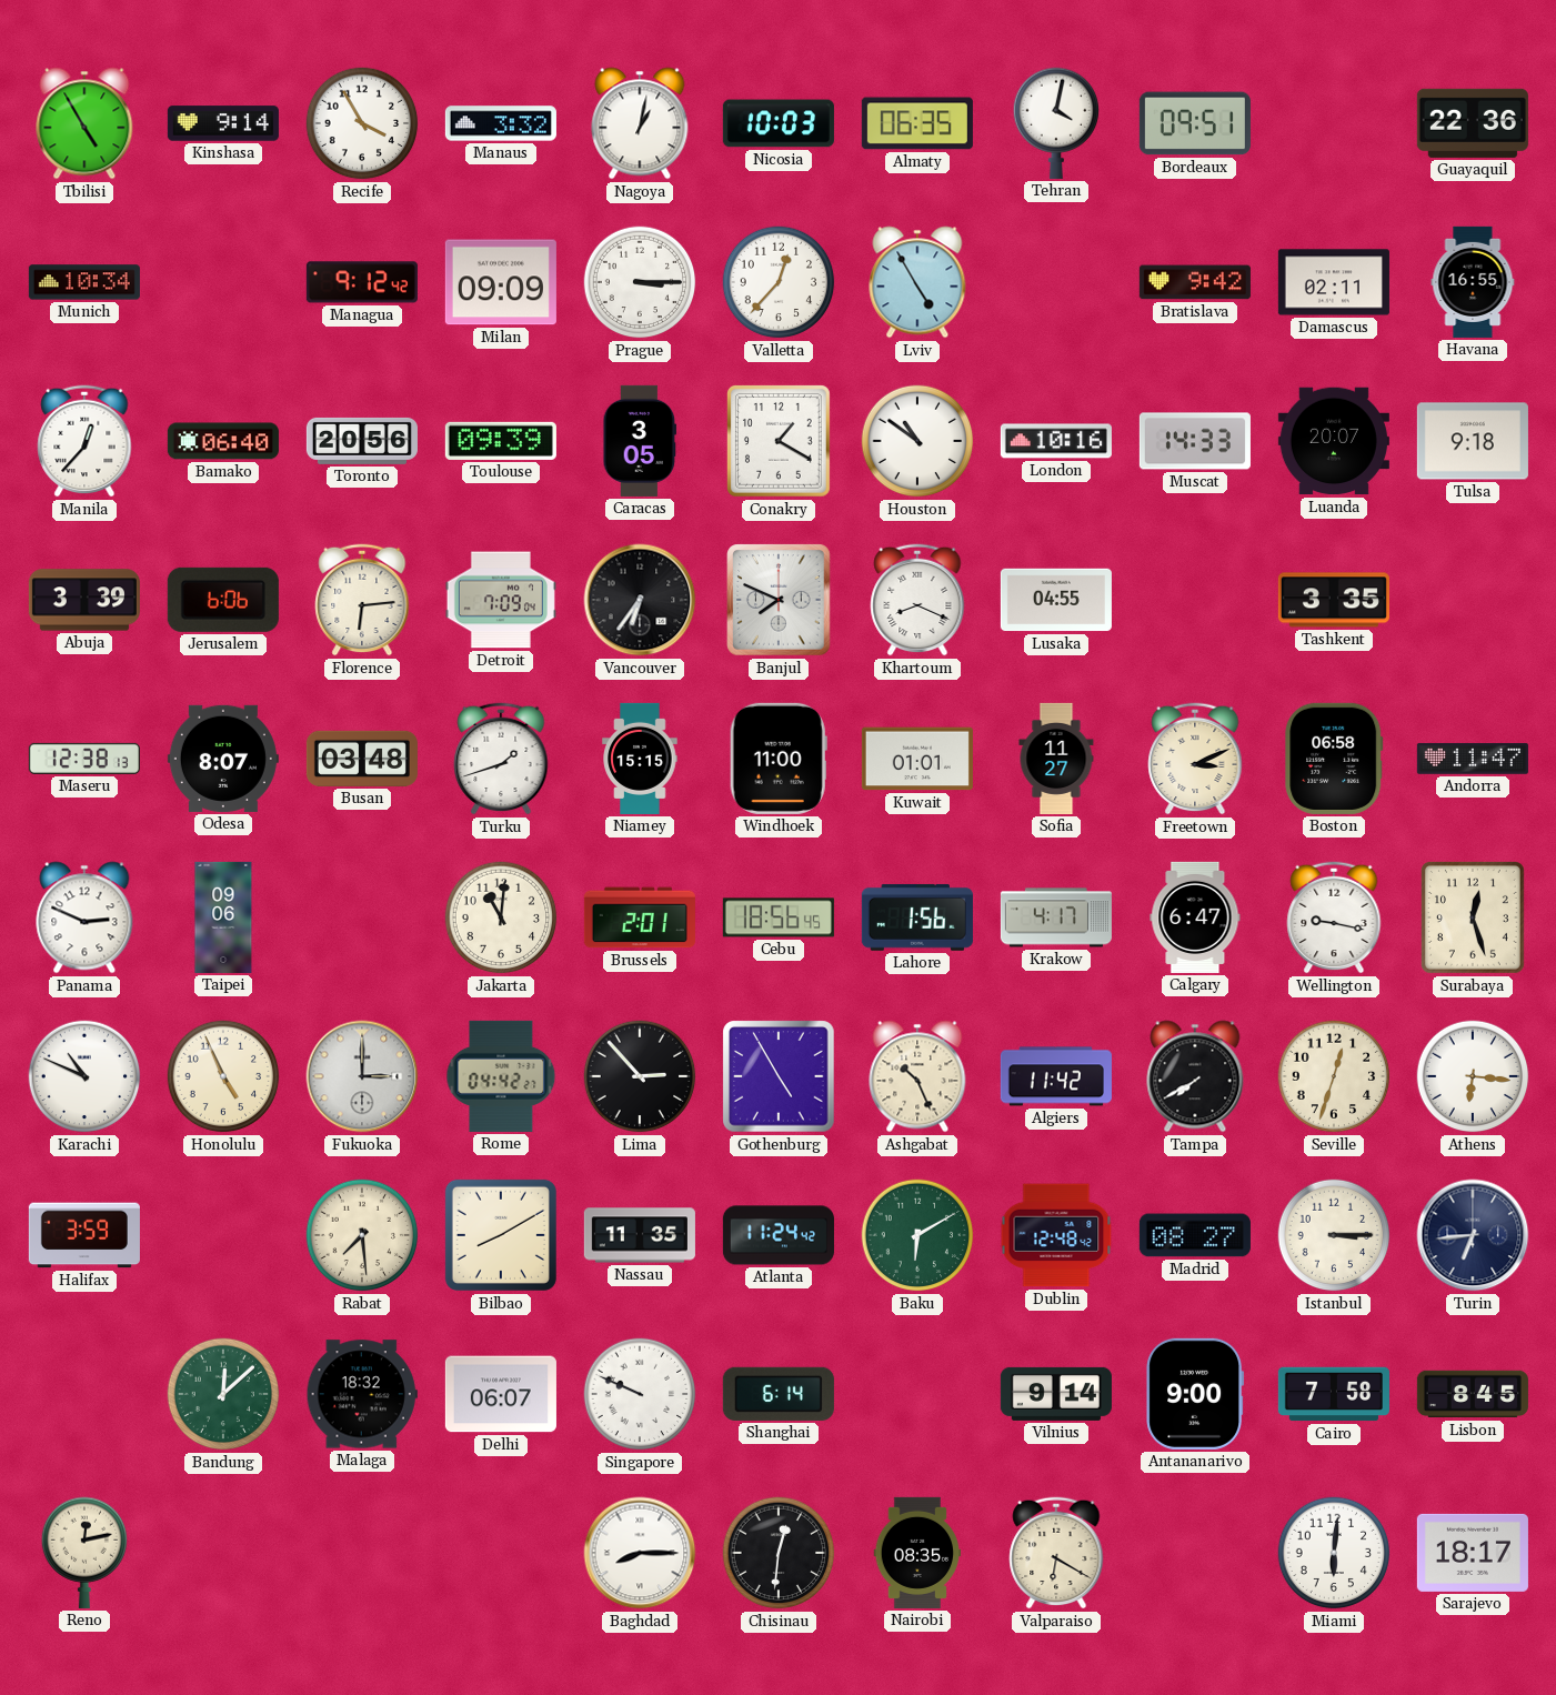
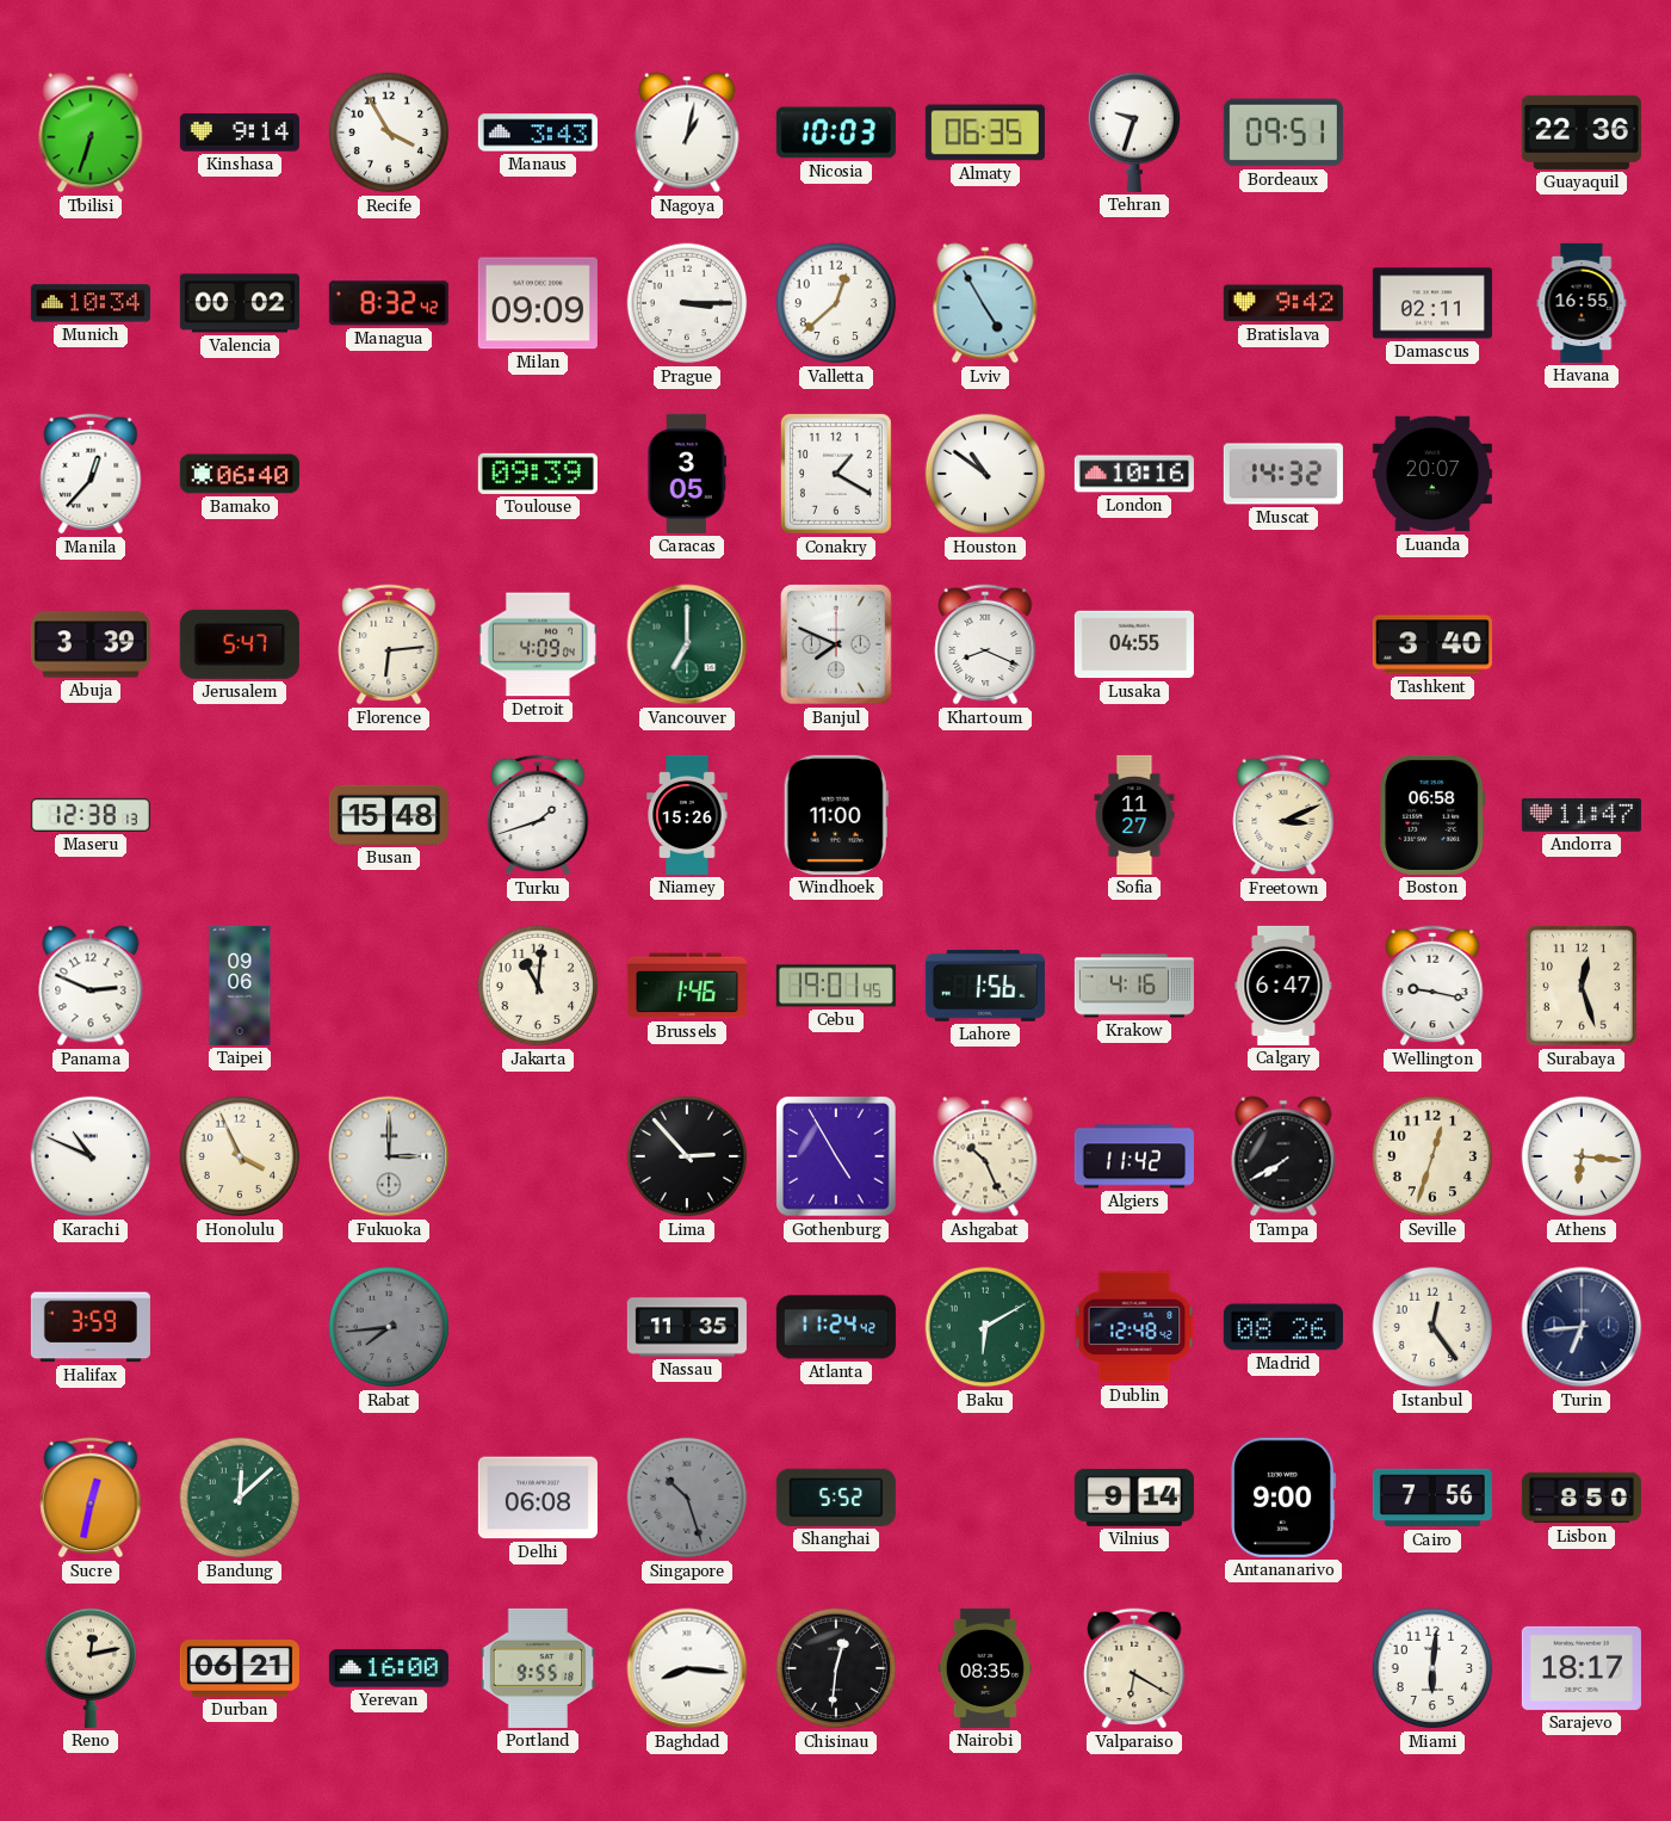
Tbilisi: 4:55 -> 6:33 (91, 132)
Manaus: 3:32 -> 3:43 (538, 132)
Tehran: 4:02 -> 9:33 (1134, 132)
Valencia: none -> 00:02 (240, 303)
Managua: 9:12 -> 8:32 (389, 303)
Valletta: 12:37 -> 12:38 (836, 303)
Toronto: 20:56 -> none (362, 441)
Muscat: 14:33 -> 14:32 (1283, 474)
Tulsa: 9:18 -> none (1473, 441)
Jerusalem: 6:06 -> 5:47 (240, 644)
Detroit: 7:09 -> 4:09 (538, 644)
Vancouver: 6:36 -> 7:00 (687, 644)
Vancouver dial: black -> green (687, 644)
Tashkent: 3:35 -> 3:40 (1432, 644)
Odesa: 8:07 -> none (223, 759)
Busan: 03:48 -> 15:48 (389, 815)
Niamey: 15:15 -> 15:26 (687, 815)
Kuwait: 01:01 -> none (917, 759)
Brussels: 2:01 -> 1:46 (687, 986)
Cebu: 18:56 -> 19:01 (836, 986)
Krakow: 4:17 -> 4:16 (1134, 986)
Honolulu: 4:56 -> 3:56 (240, 1156)
Rome: 04:42 -> none (501, 1076)
Rabat: 7:29 -> 7:44 (389, 1327)
Rabat dial: cream -> grey (389, 1327)
Bilbao: 8:10 -> none (501, 1235)
Madrid: 08:27 -> 08:26 (1283, 1327)
Istanbul: 3:15 -> 12:24 (1432, 1327)
Sucre: none -> 12:32 (91, 1498)
Malaga: 18:32 -> none (362, 1394)
Delhi: 06:07 -> 06:08 (538, 1498)
Singapore: 9:49 -> 10:27 (687, 1498)
Singapore dial: white -> grey (687, 1498)
Shanghai: 6:14 -> 5:52 (836, 1498)
Cairo: 7:58 -> 7:56 (1432, 1498)
Lisbon: 8:45 -> 8:50 (1582, 1498)
Durban: none -> 06:21 (240, 1668)
Yerevan: none -> 16:00 (389, 1668)
Portland: none -> 9:55 (538, 1668)
Baghdad: 8:15 -> 8:16 (687, 1668)
